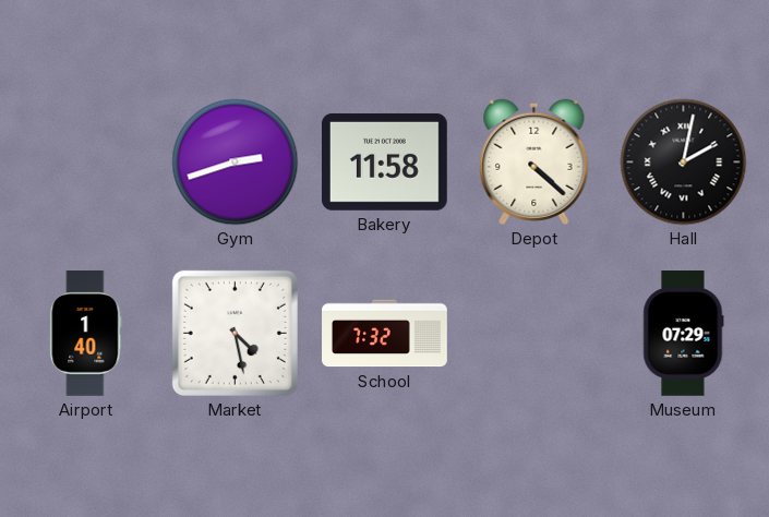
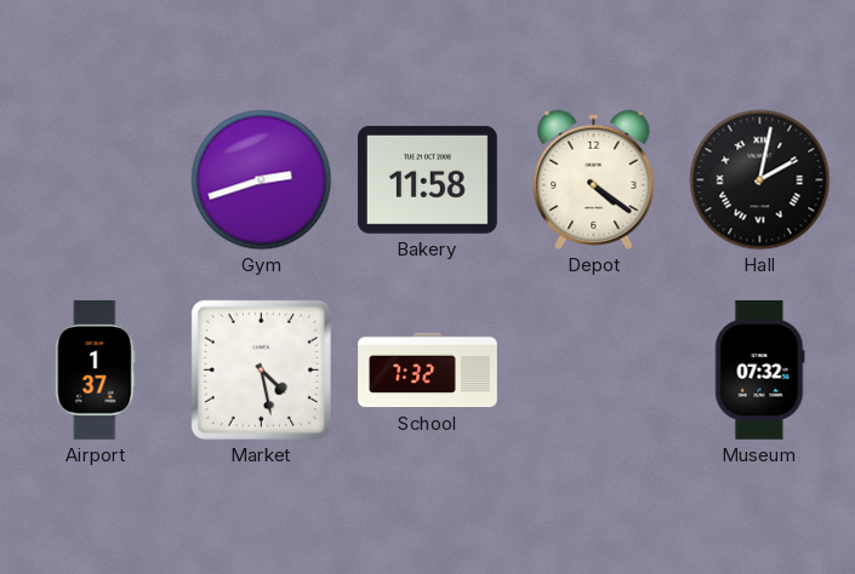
Depot: 4:22 -> 4:21 (594, 179)
Airport: 1:40 -> 1:37 (96, 371)
Museum: 07:29 -> 07:32 (760, 371)
